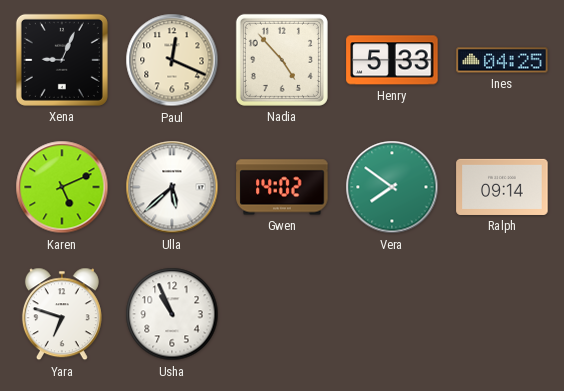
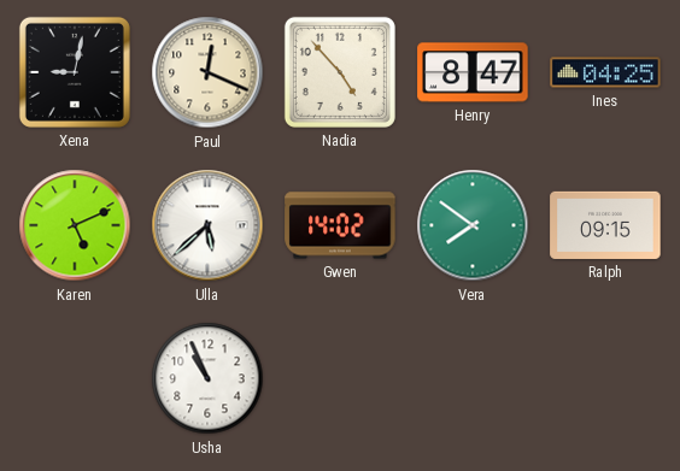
Xena: 9:04 -> 9:02 (75, 72)
Henry: 5:33 -> 8:47 (473, 72)
Ralph: 09:14 -> 09:15 (605, 225)
Yara: 6:48 -> none (62, 314)
